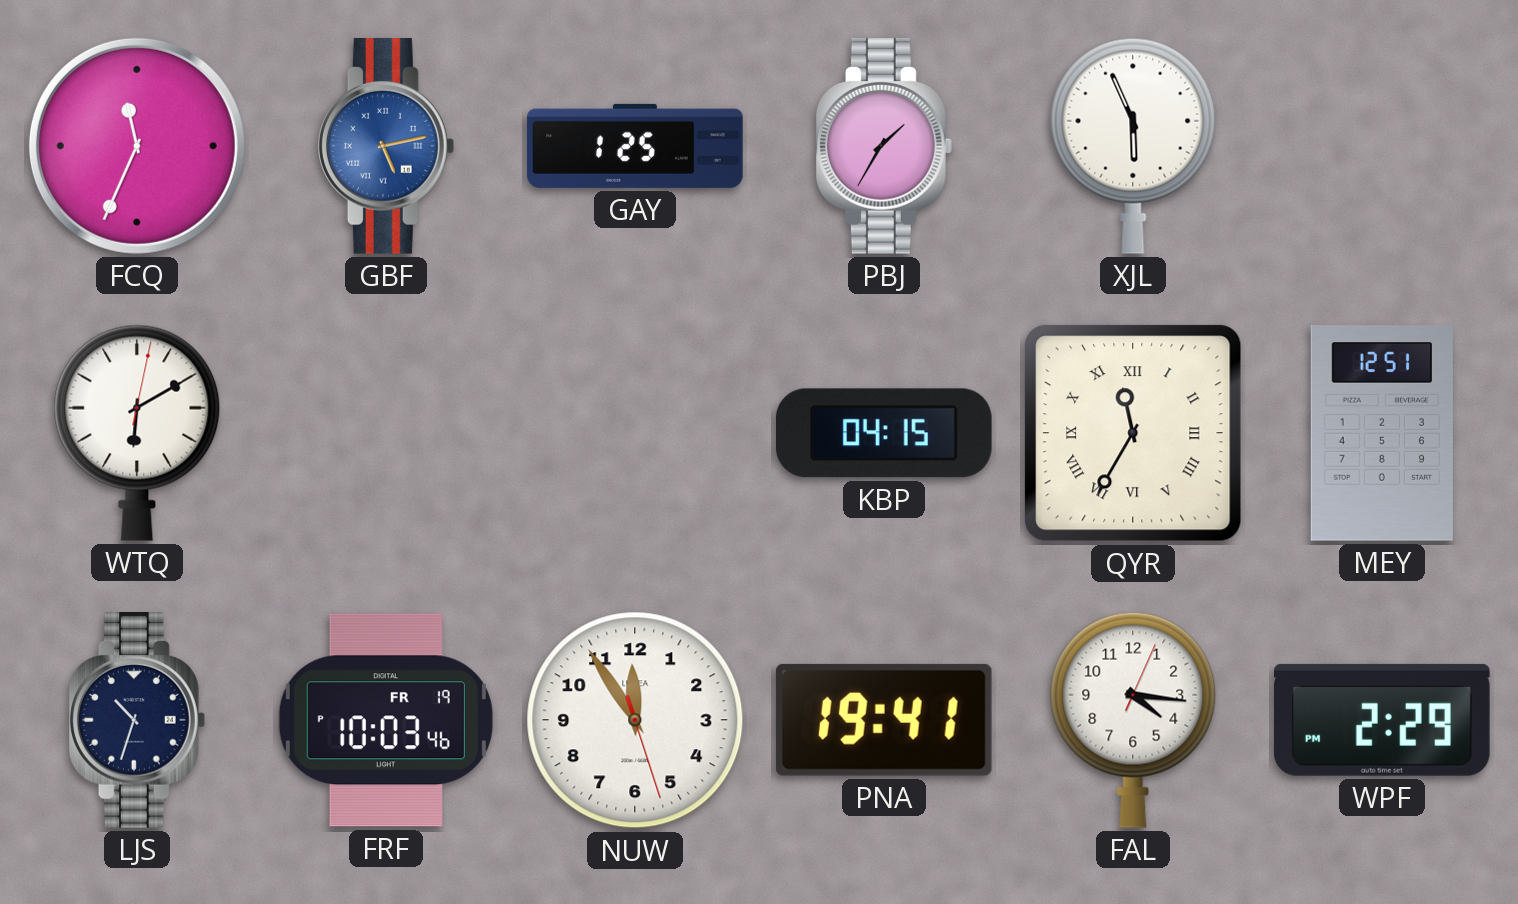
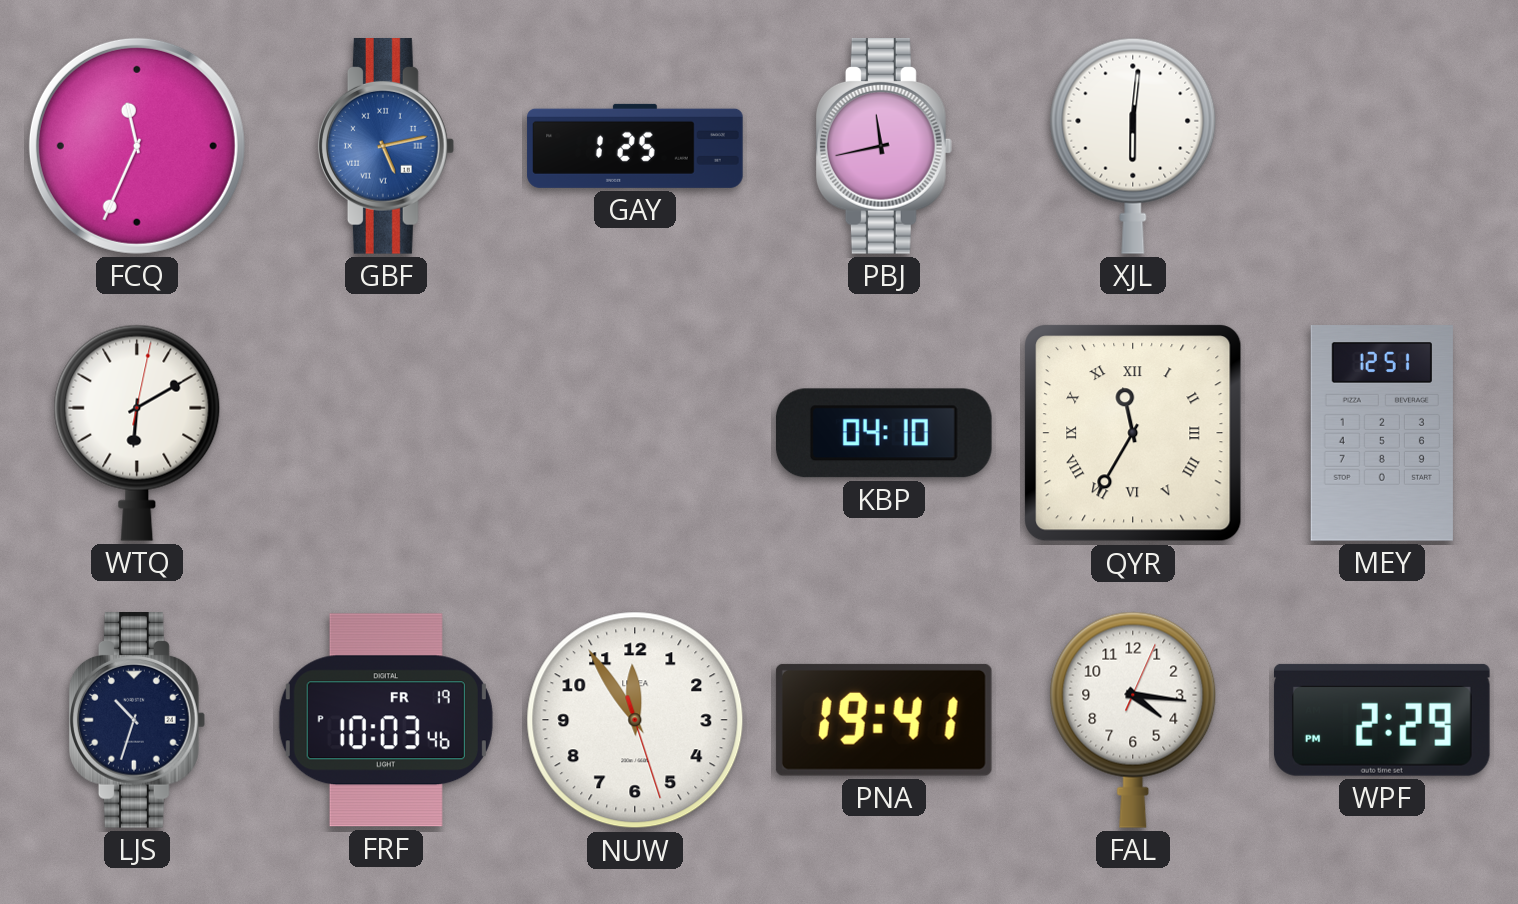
PBJ: 1:35 -> 11:43 (884, 147)
XJL: 5:56 -> 6:01 (1133, 146)
KBP: 04:15 -> 04:10 (884, 433)
